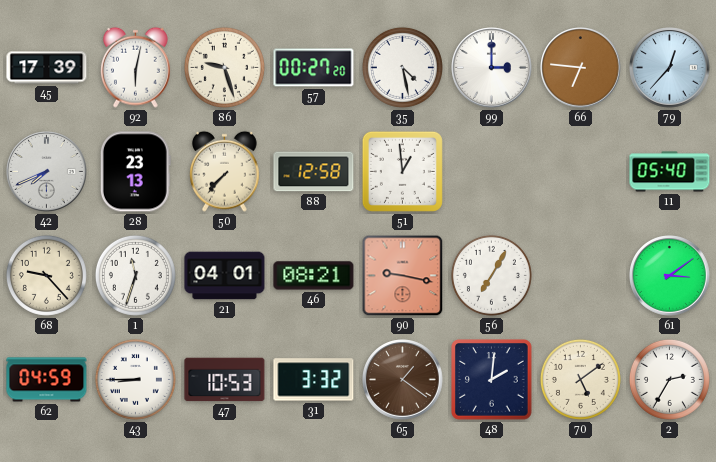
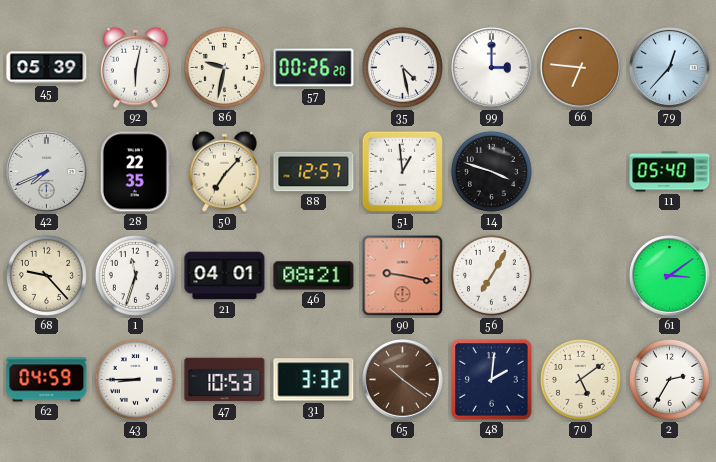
45: 17:39 -> 05:39 (47, 68)
86: 9:27 -> 9:32 (224, 67)
57: 00:27 -> 00:26 (314, 68)
28: 23:13 -> 22:35 (135, 172)
50: 7:37 -> 7:07 (224, 171)
88: 12:58 -> 12:57 (314, 172)
14: none -> 3:48 (491, 171)
65: 1:21 -> 10:21 (403, 380)
